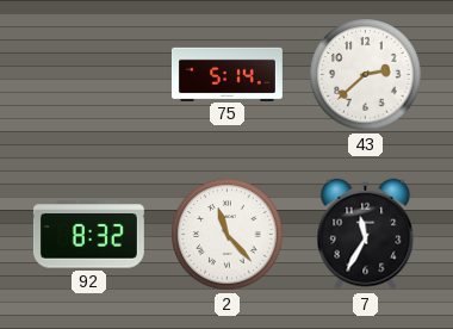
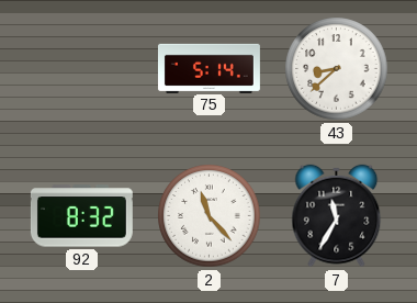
43: 2:38 -> 8:38 (337, 69)
